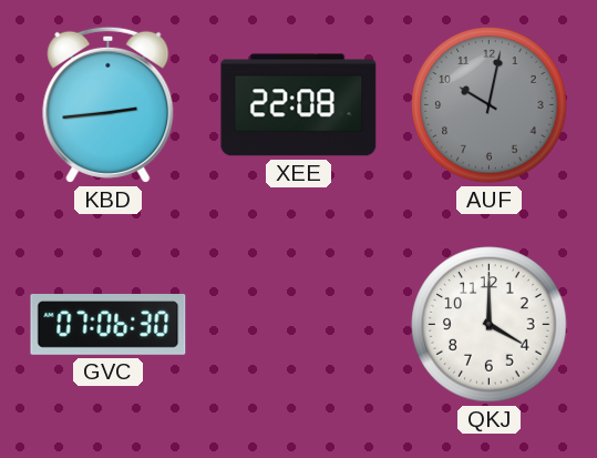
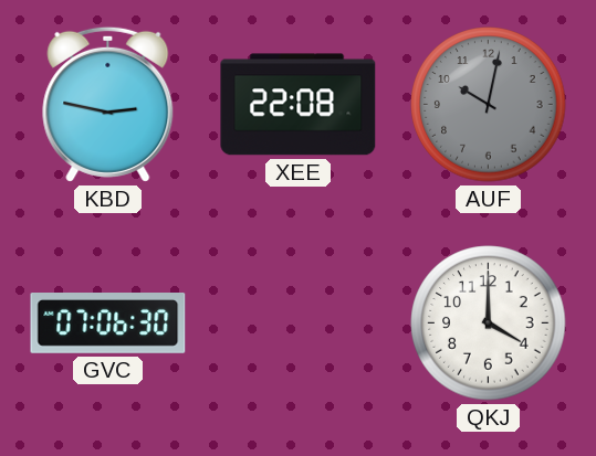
KBD: 2:44 -> 2:47 (108, 104)
